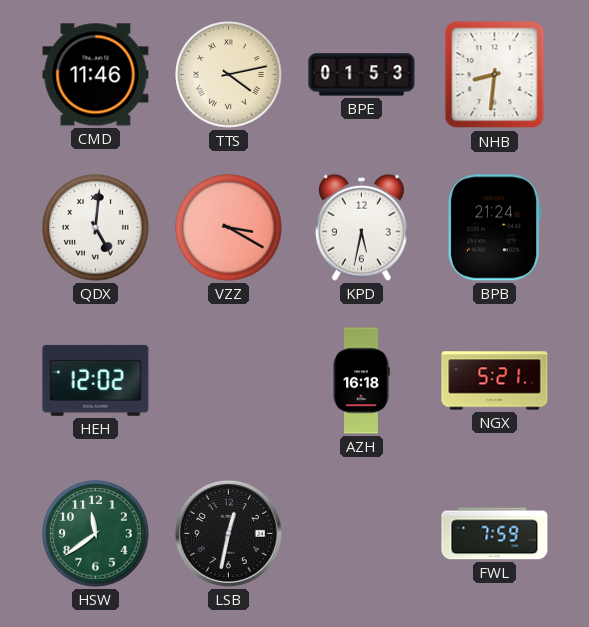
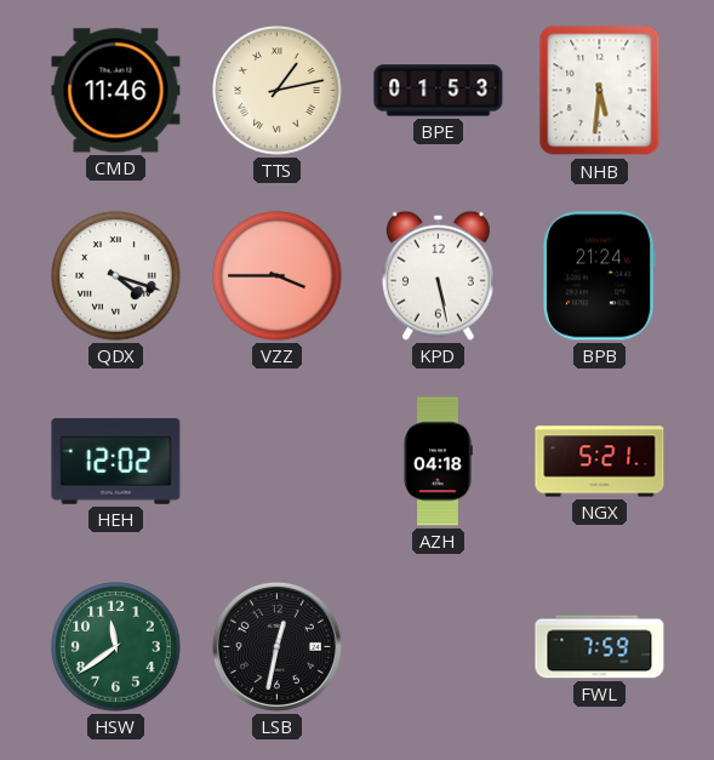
TTS: 4:13 -> 1:13 (278, 91)
NHB: 8:31 -> 5:31 (600, 91)
QDX: 5:01 -> 4:18 (116, 276)
VZZ: 3:20 -> 3:45 (278, 276)
KPD: 5:32 -> 5:28 (438, 275)
AZH: 16:18 -> 04:18 (438, 462)
